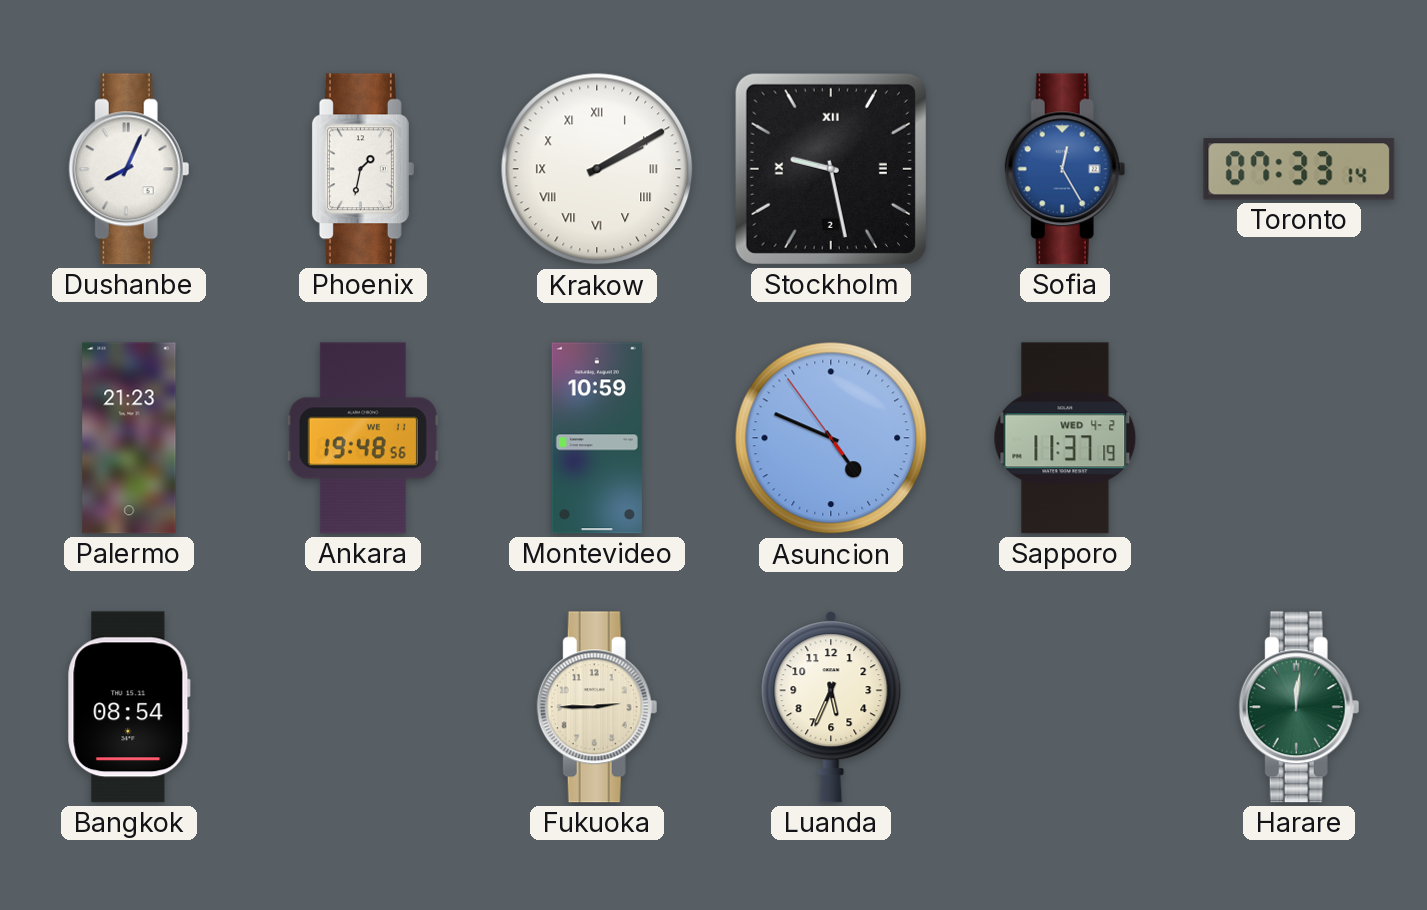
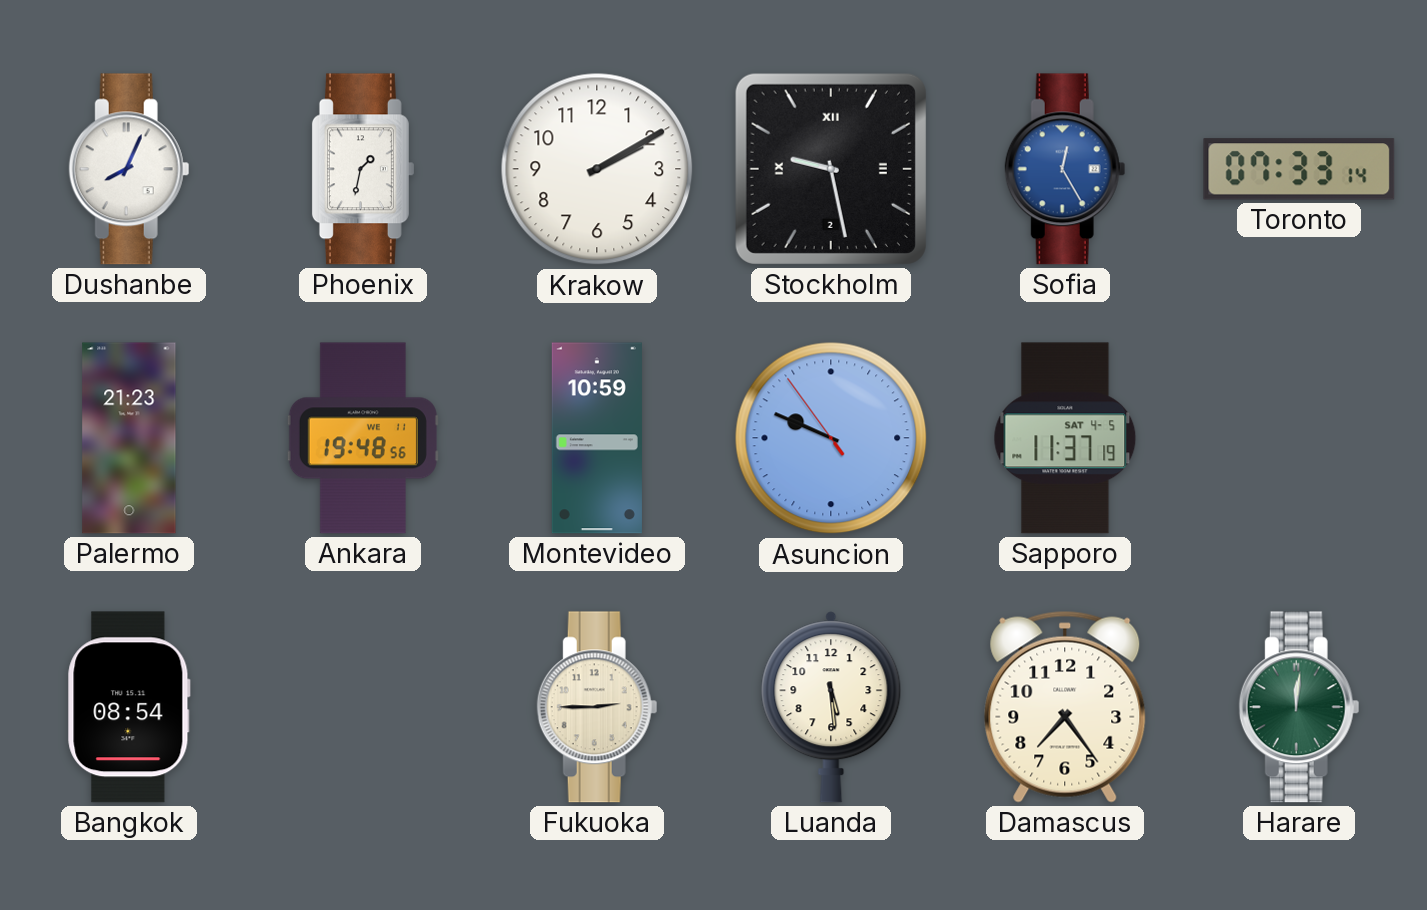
Krakow numerals: Roman -> Arabic (597, 169)
Asuncion: 4:48 -> 9:48 (831, 438)
Sapporo date: WED 4-2 -> SAT 4-5 (1065, 438)
Luanda: 5:34 -> 5:29 (831, 707)
Damascus: none -> 7:24 (1065, 707)
